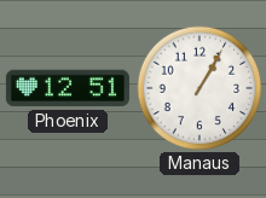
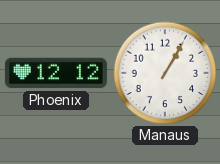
Phoenix: 12:51 -> 12:12 (56, 73)
